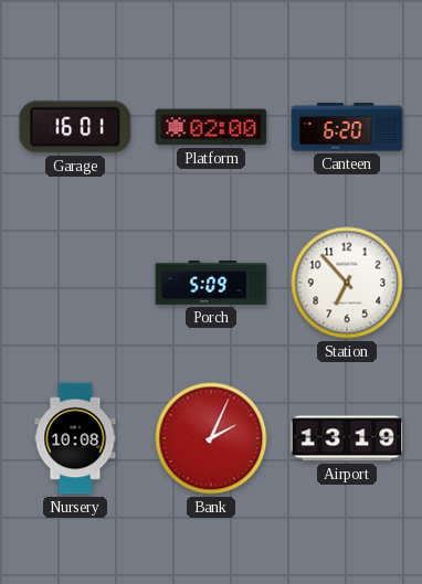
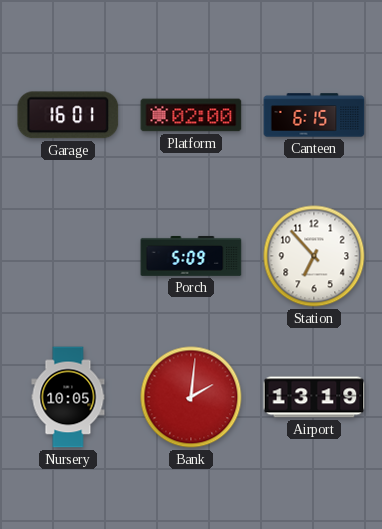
Canteen: 6:20 -> 6:15 (314, 115)
Nursery: 10:08 -> 10:05 (68, 397)
Bank: 2:04 -> 2:01 (191, 397)
